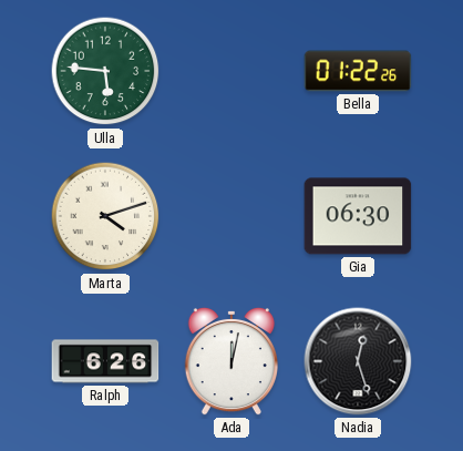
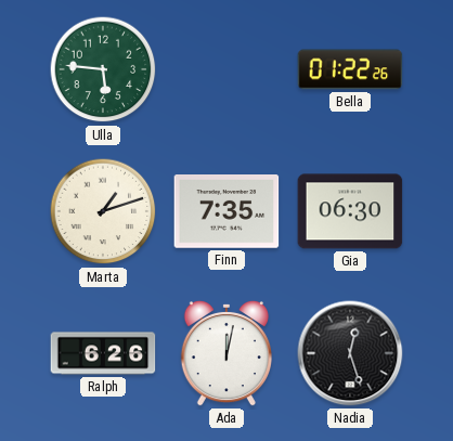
Marta: 4:12 -> 1:12 (103, 211)
Finn: none -> 7:35 (226, 211)
